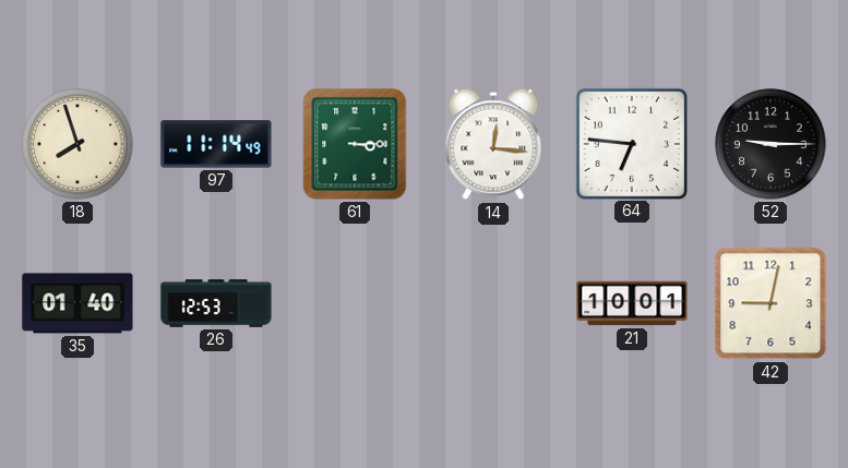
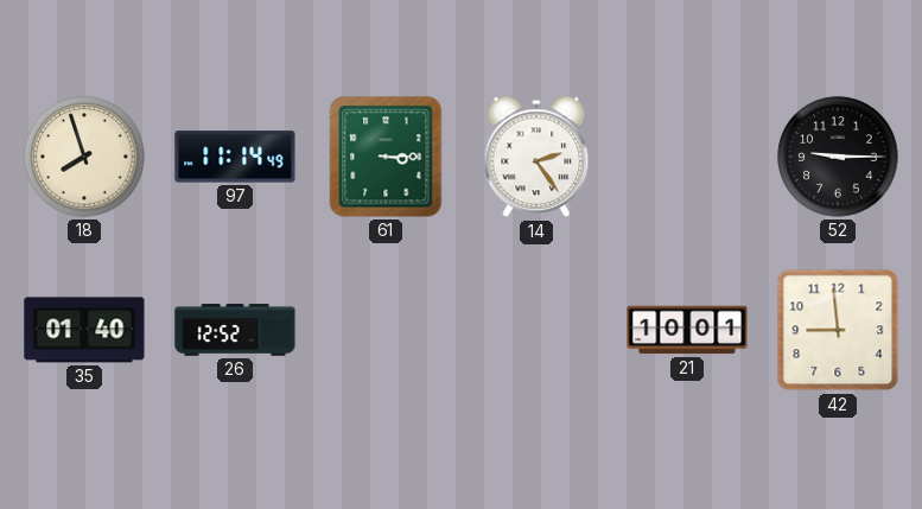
14: 12:16 -> 2:24 (536, 157)
64: 6:46 -> none (631, 143)
26: 12:53 -> 12:52 (235, 330)
42: 9:02 -> 8:59 (838, 330)
